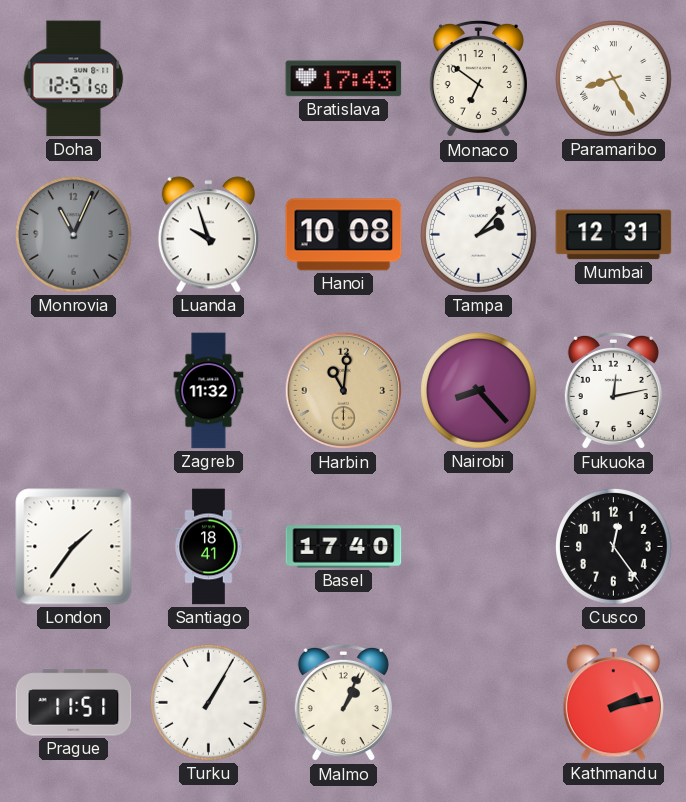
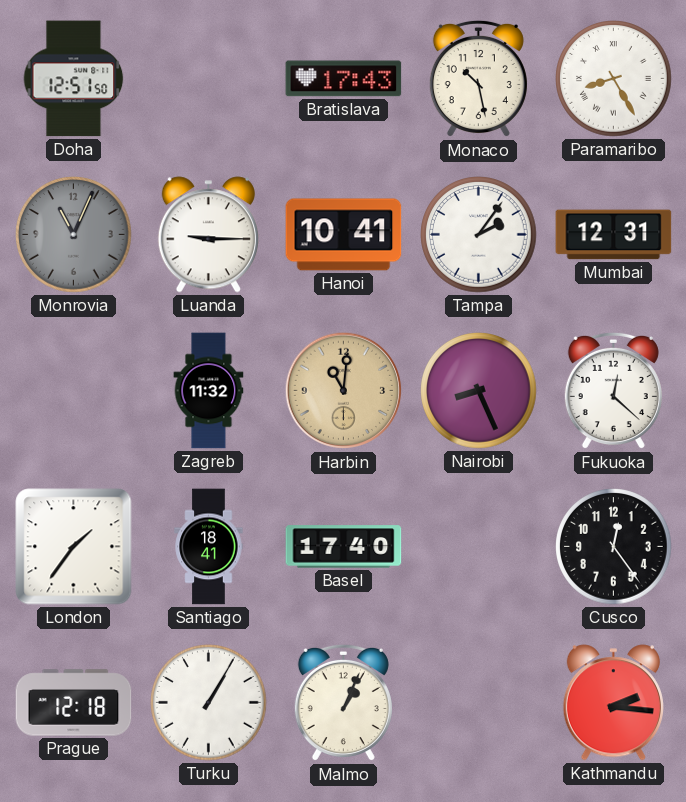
Monaco: 6:51 -> 10:28 (478, 79)
Luanda: 9:57 -> 9:15 (208, 235)
Hanoi: 10:08 -> 10:41 (344, 235)
Tampa: 2:07 -> 2:06 (479, 235)
Nairobi: 8:23 -> 8:26 (479, 391)
Fukuoka: 12:13 -> 12:22 (613, 391)
Prague: 11:51 -> 12:18 (74, 703)
Kathmandu: 2:13 -> 2:16 (613, 703)
